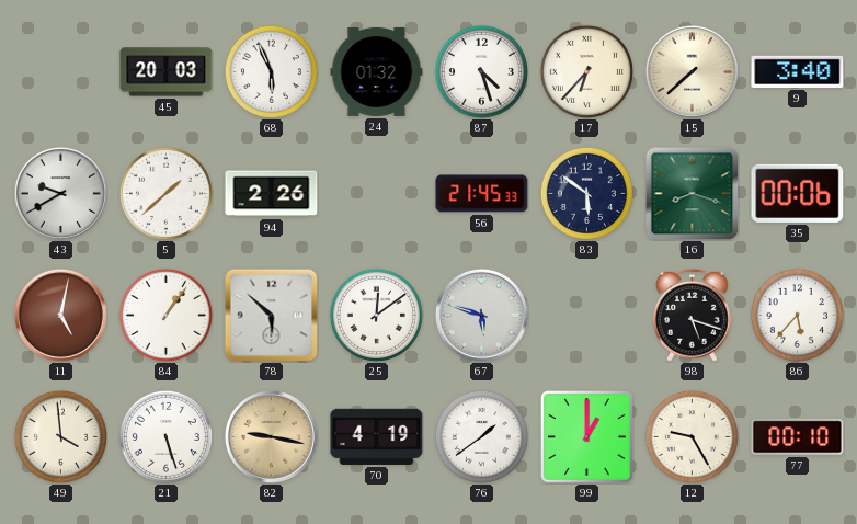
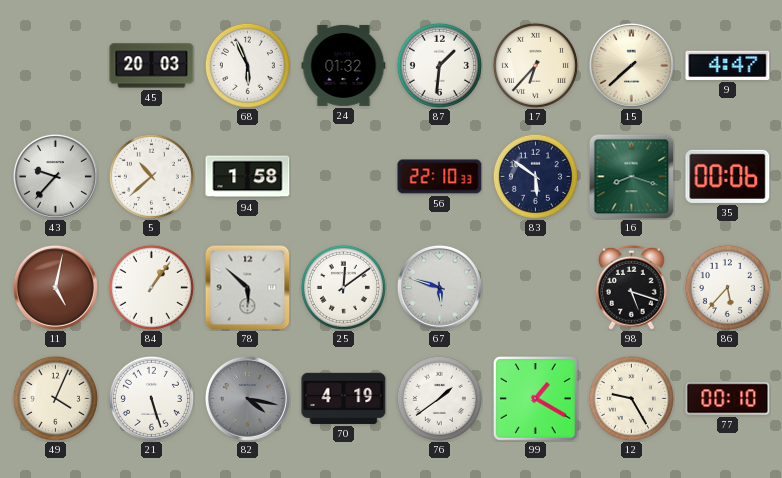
87: 4:27 -> 1:31 (439, 65)
9: 3:40 -> 4:47 (728, 65)
43: 9:40 -> 9:37 (55, 176)
5: 1:38 -> 10:38 (151, 176)
94: 2:26 -> 1:58 (248, 177)
56: 21:45 -> 22:10 (440, 177)
49: 3:59 -> 4:04 (55, 398)
82: 9:17 -> 4:17 (247, 398)
82 dial: champagne -> grey (247, 398)
99: 1:00 -> 1:20 (535, 398)
